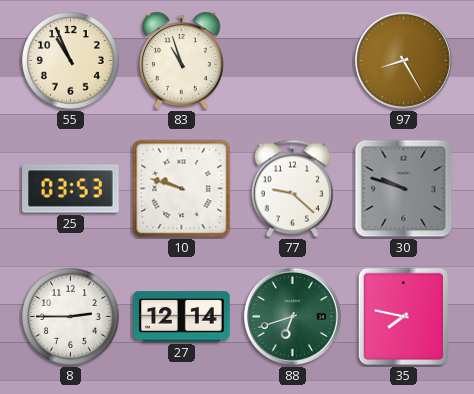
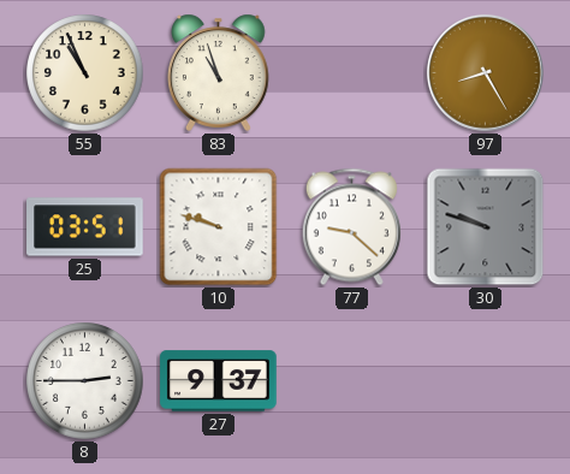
25: 03:53 -> 03:51 (85, 227)
27: 12:14 -> 9:37 (219, 381)
88: 6:42 -> none (292, 316)
35: 7:47 -> none (404, 317)
